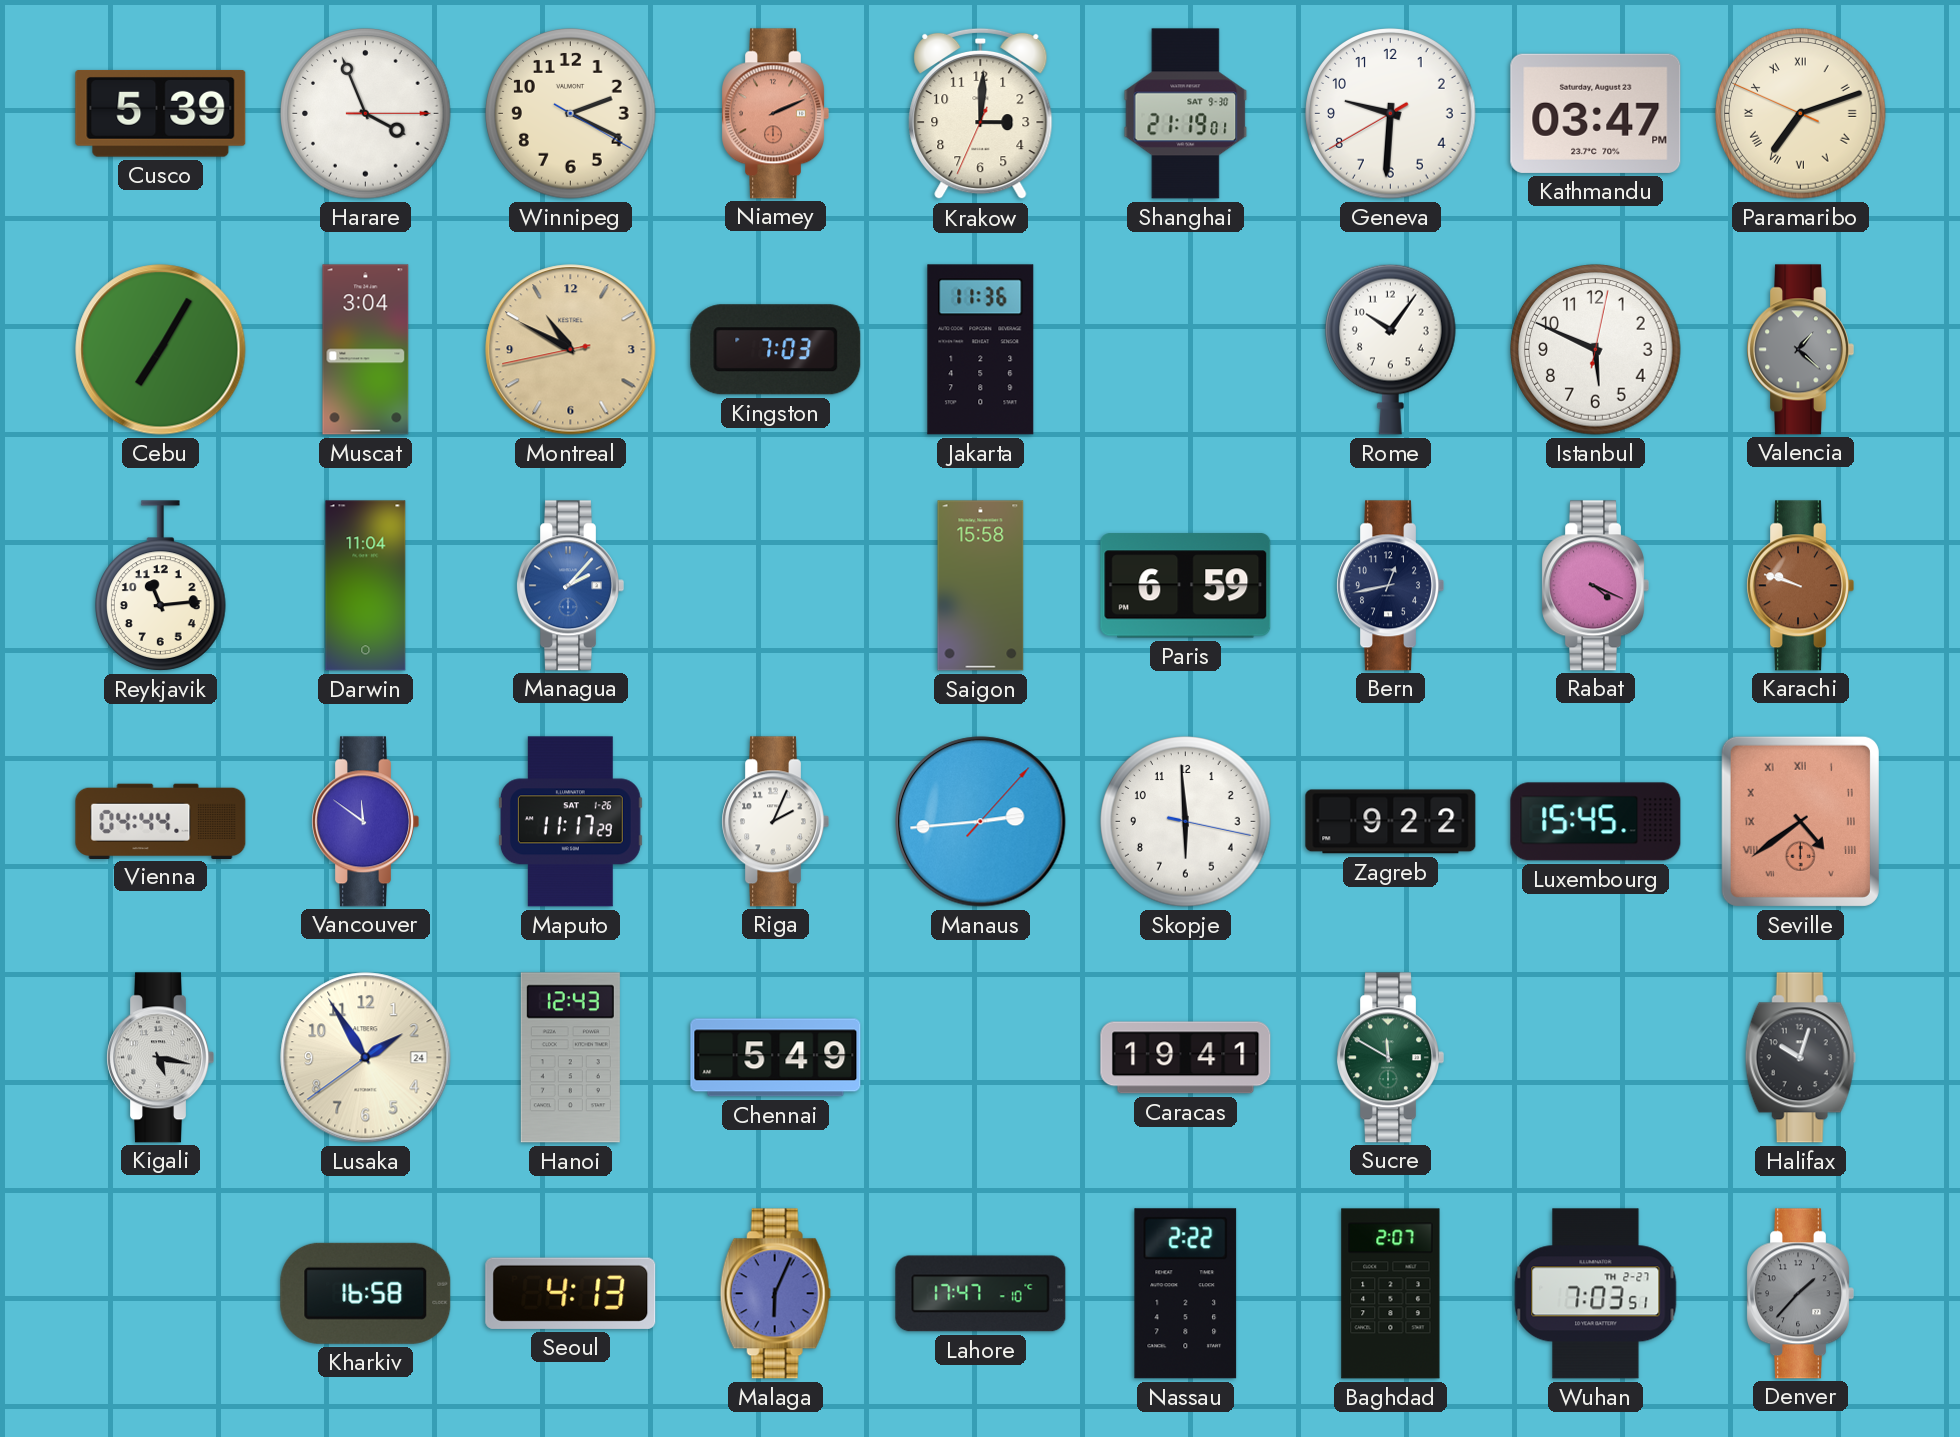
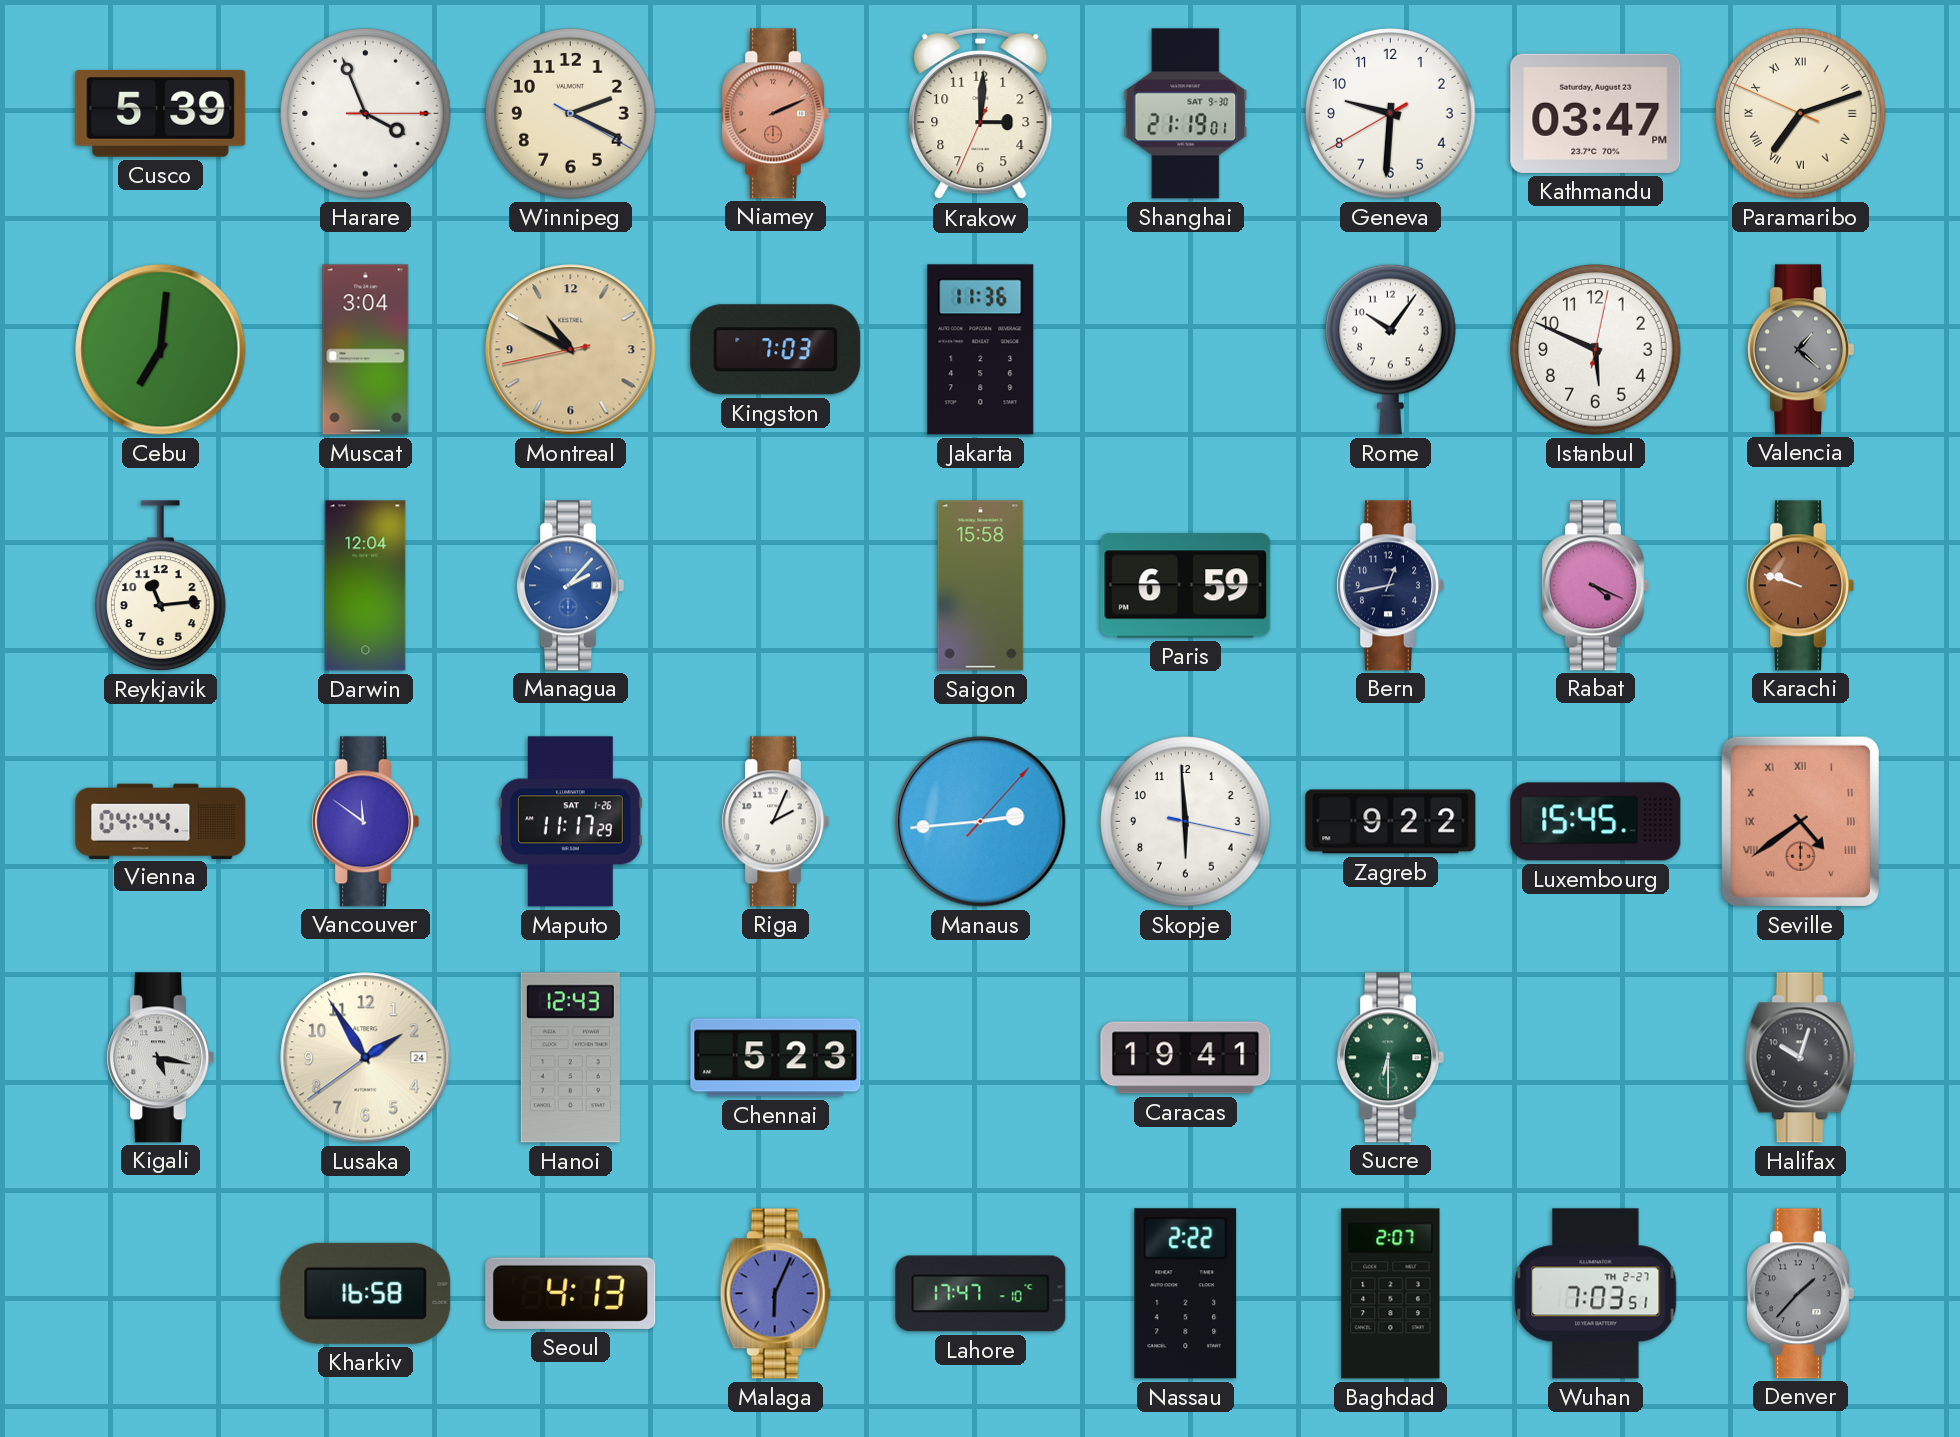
Cebu: 7:05 -> 7:01 (161, 350)
Darwin: 11:04 -> 12:04 (366, 586)
Chennai: 5:49 -> 5:23 (776, 1058)
Sucre: 11:50 -> 6:30 (1390, 1058)
